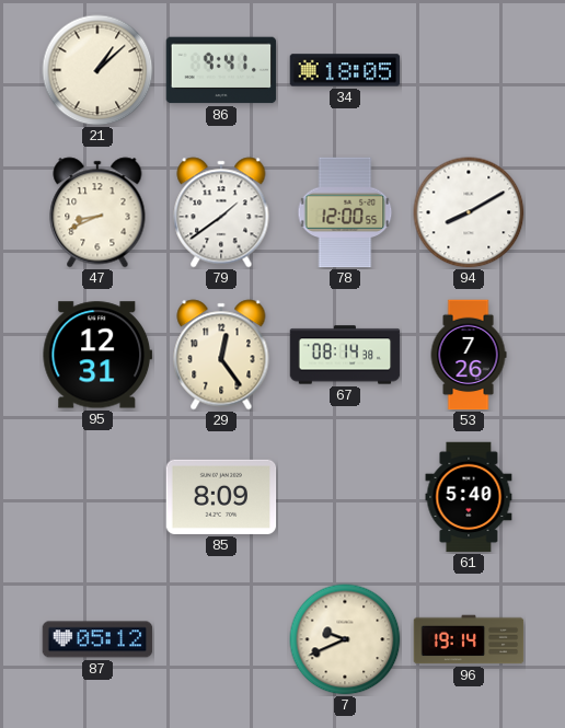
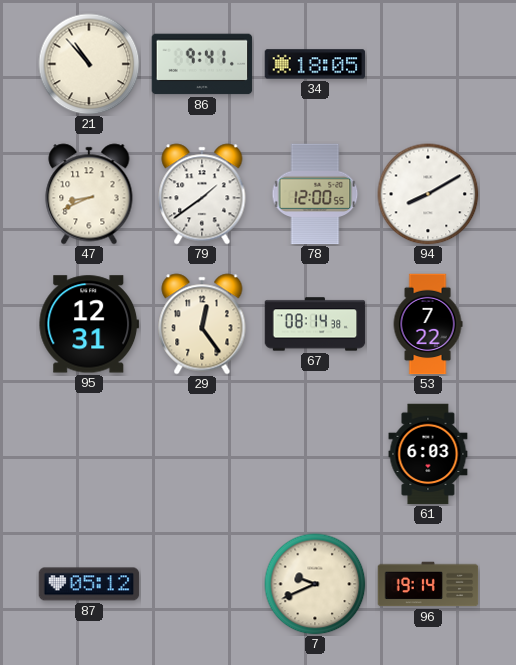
21: 1:08 -> 10:53 (89, 64)
53: 7:26 -> 7:22 (428, 324)
85: 8:09 -> none (221, 497)
61: 5:40 -> 6:03 (428, 454)
